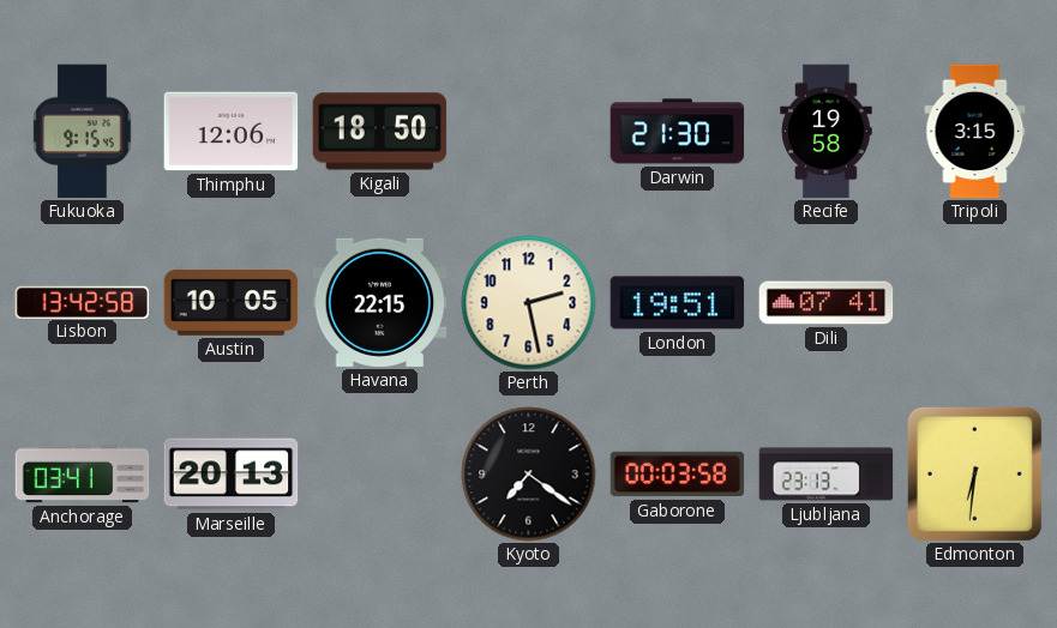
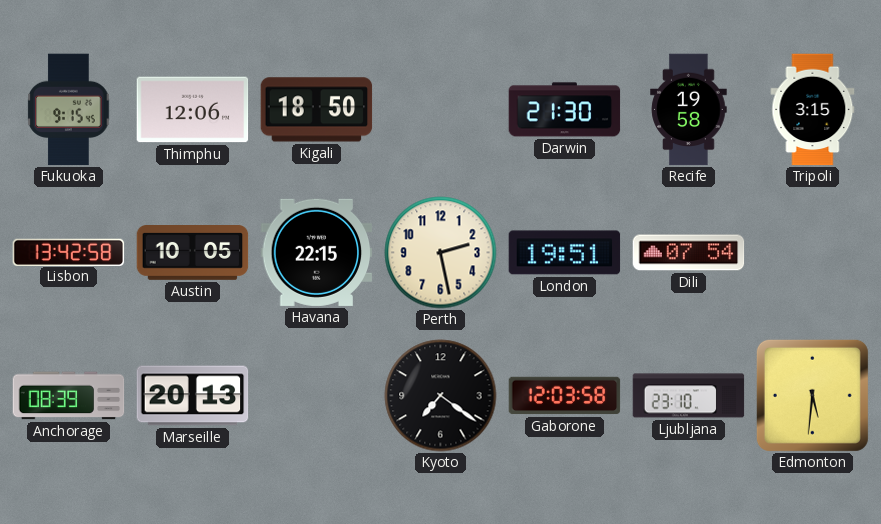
Dili: 07:41 -> 07:54 (689, 253)
Anchorage: 03:41 -> 08:39 (69, 396)
Gaborone: 00:03 -> 12:03 (565, 396)
Ljubljana: 23:13 -> 23:10 (689, 396)
Edmonton: 6:31 -> 5:31 (812, 395)
